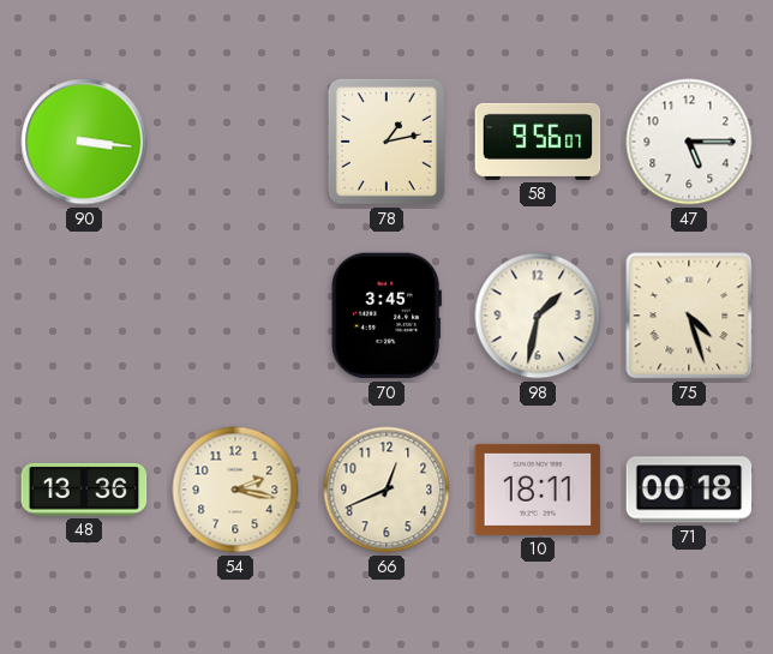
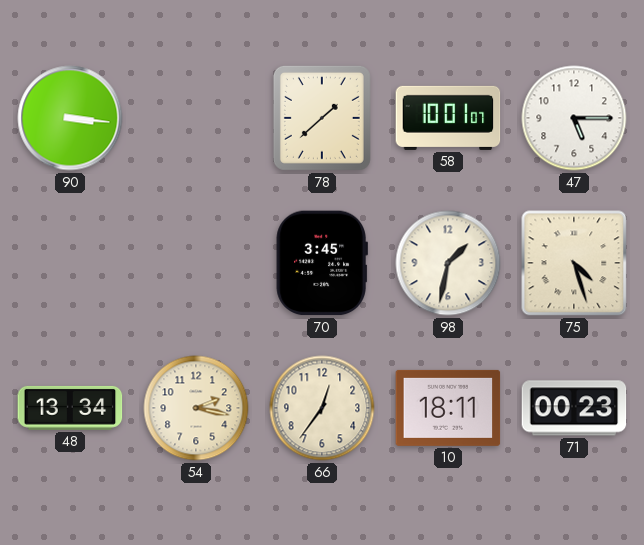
78: 1:13 -> 1:38 (322, 118)
58: 9:56 -> 10:01 (448, 118)
48: 13:36 -> 13:34 (70, 408)
66: 12:41 -> 12:36 (322, 408)
71: 00:18 -> 00:23 (574, 408)
